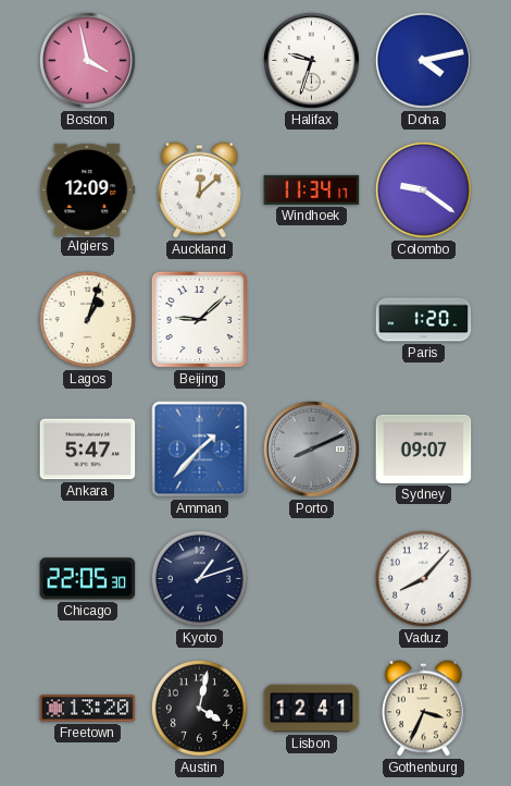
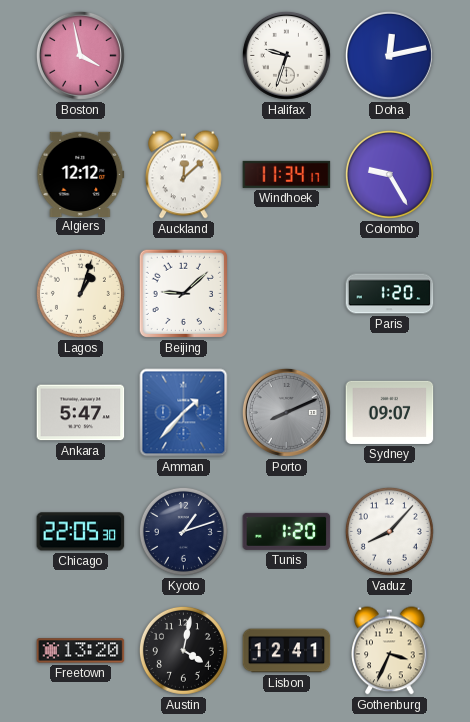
Doha: 4:13 -> 12:13 (389, 55)
Algiers: 12:09 -> 12:12 (81, 174)
Colombo: 9:21 -> 9:25 (389, 174)
Tunis: none -> 1:20 (287, 531)
